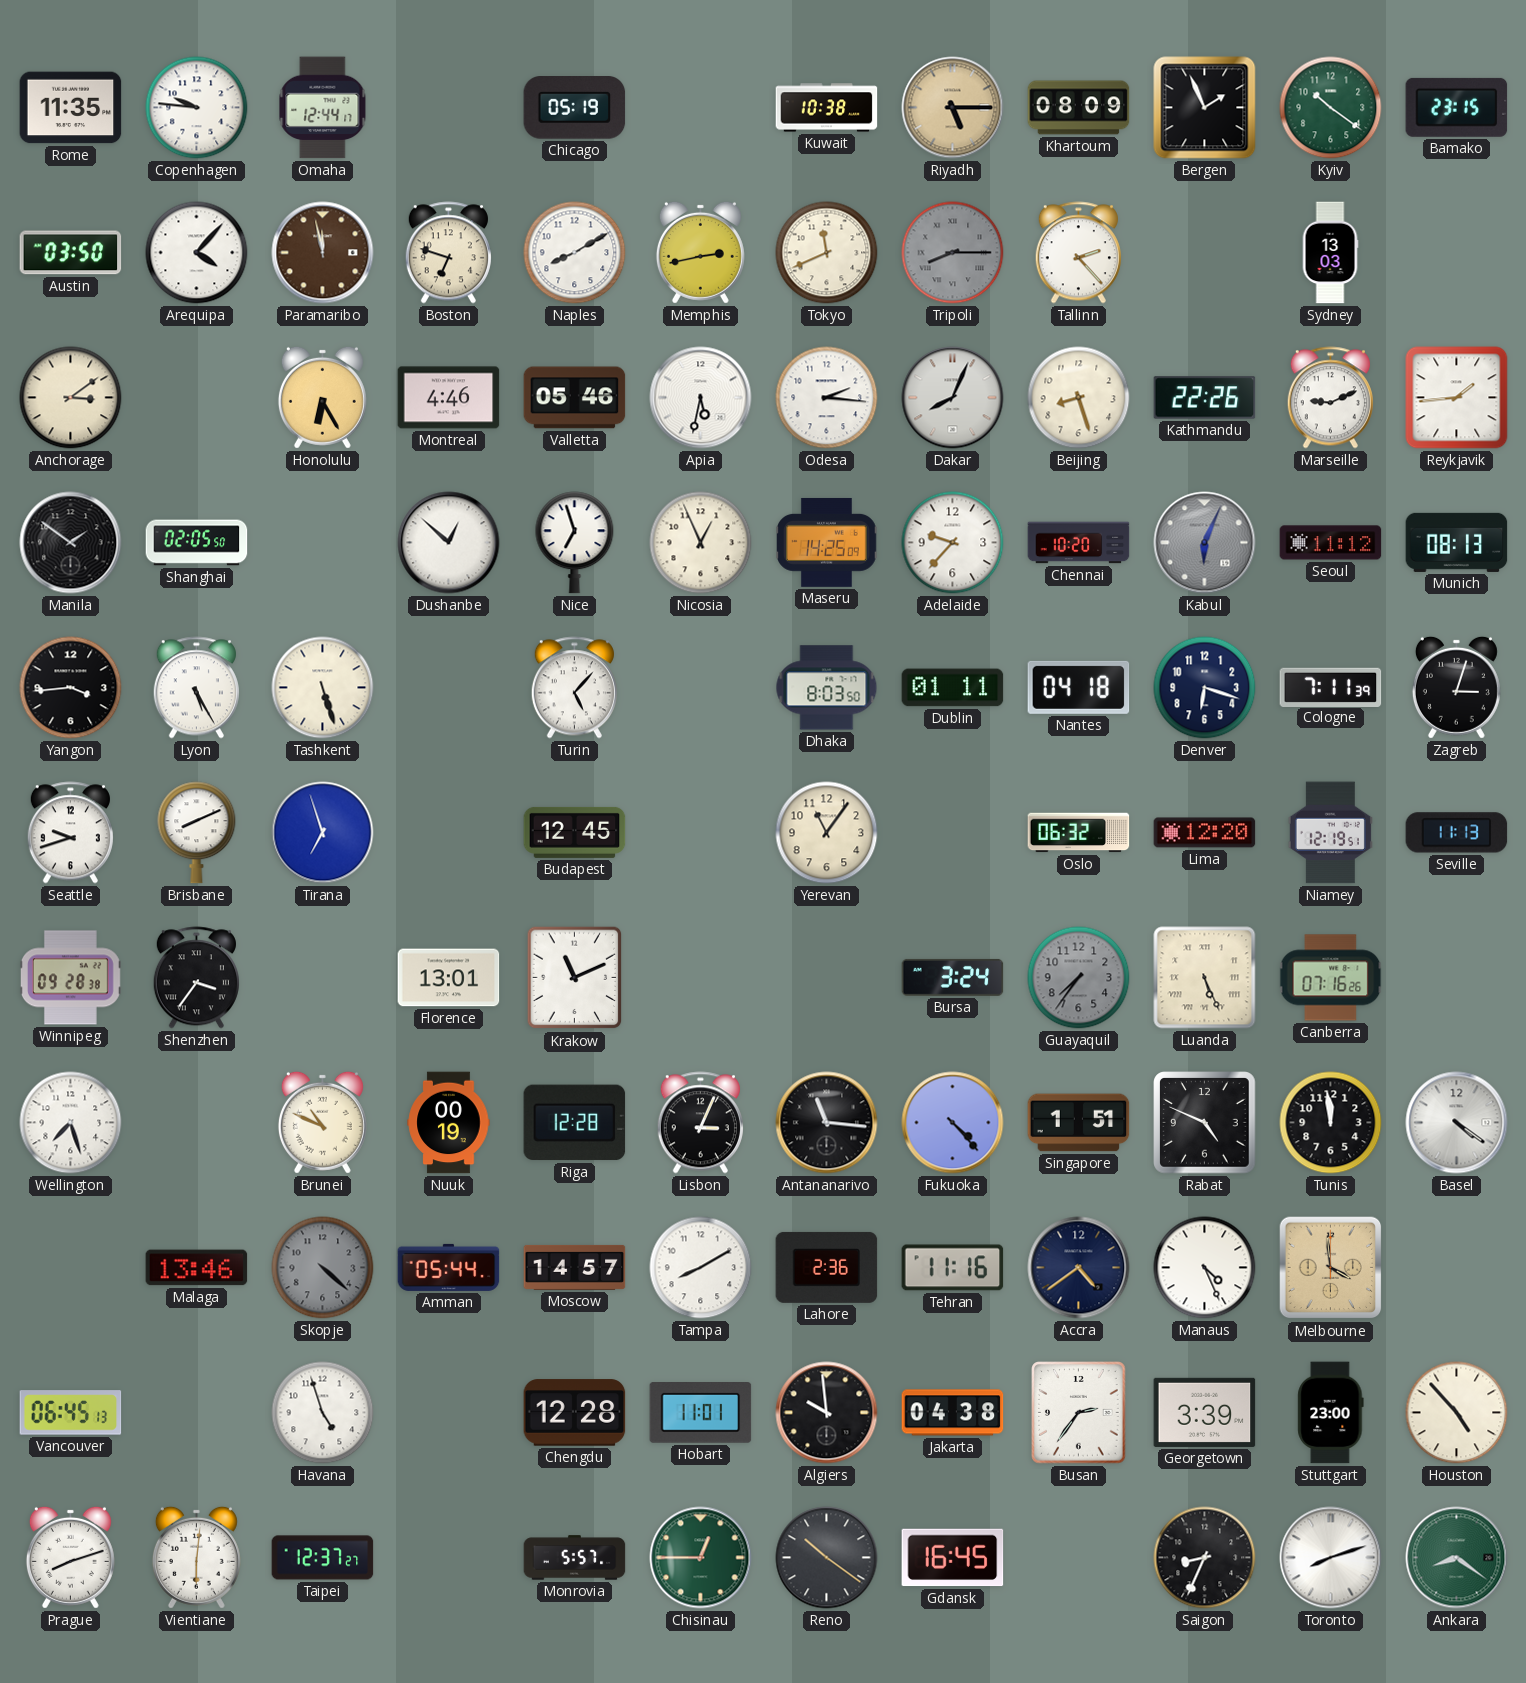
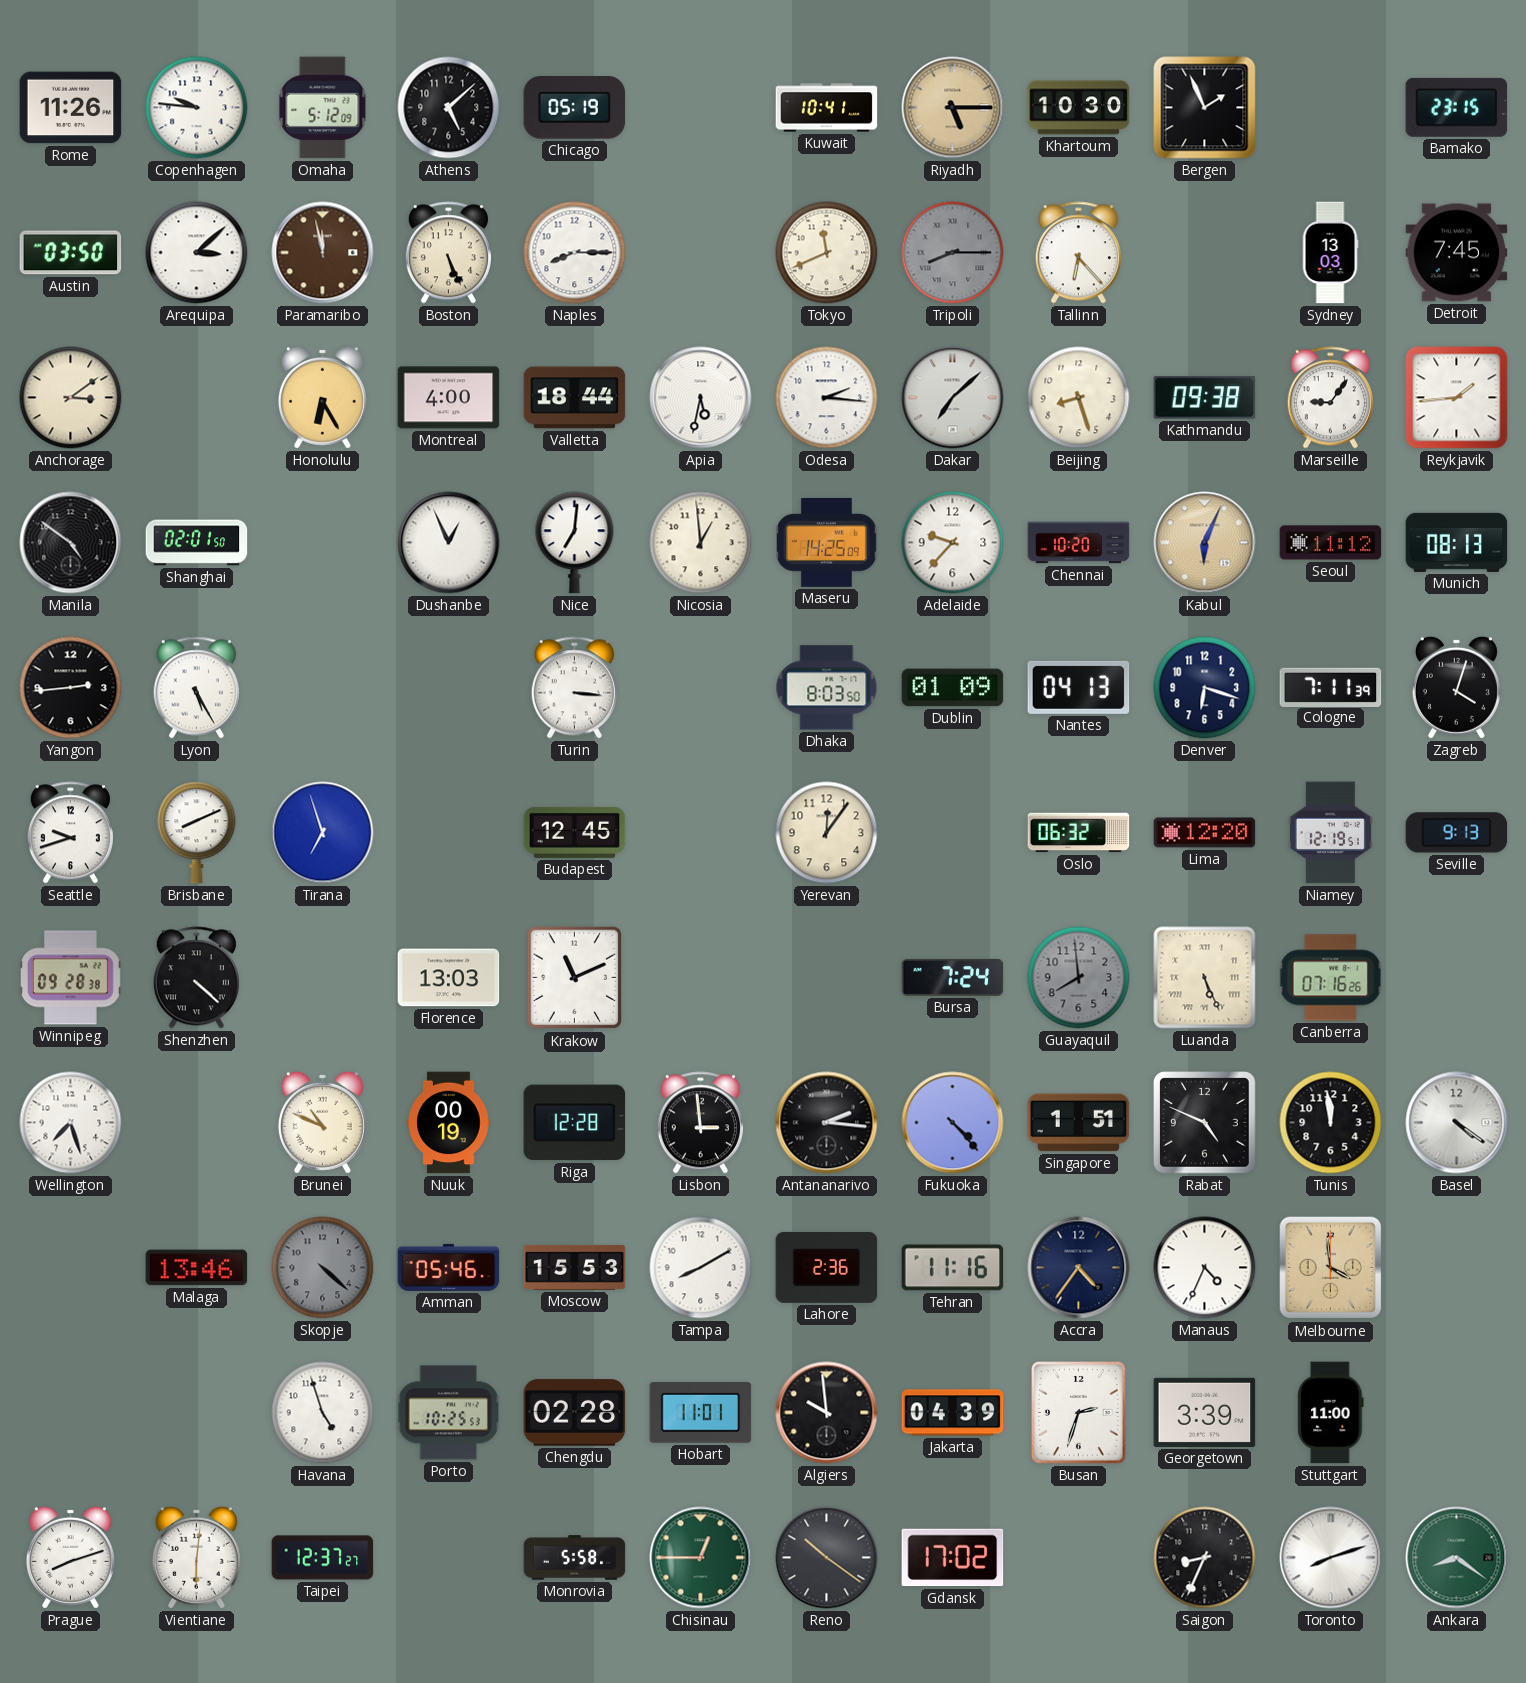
Rome: 11:35 -> 11:26 (71, 108)
Omaha: 12:44 -> 5:12 (323, 108)
Athens: none -> 5:08 (449, 108)
Kuwait: 10:38 -> 10:41 (827, 108)
Khartoum: 08:09 -> 10:30 (1079, 108)
Kyiv: 10:21 -> none (1331, 108)
Arequipa: 4:07 -> 3:08 (197, 253)
Boston: 6:48 -> 5:26 (448, 253)
Naples: 8:10 -> 8:15 (575, 253)
Memphis: 2:43 -> none (700, 252)
Tallinn: 2:23 -> 6:23 (1078, 253)
Detroit: none -> 7:45 (1457, 253)
Montreal: 4:46 -> 4:00 (449, 398)
Valletta: 05:46 -> 18:44 (575, 398)
Dakar: 8:04 -> 7:08 (953, 398)
Kathmandu: 22:26 -> 09:38 (1205, 398)
Marseille: 9:11 -> 9:06 (1330, 398)
Manila: 1:51 -> 4:51 (71, 543)
Shanghai: 02:05 -> 02:01 (197, 543)
Dushanbe: 12:52 -> 12:56 (449, 543)
Nice: 6:57 -> 7:01 (575, 543)
Nicosia: 12:56 -> 12:59 (701, 543)
Kabul dial: grey -> champagne (1205, 543)
Yangon: 3:44 -> 2:44 (71, 688)
Tashkent: 5:27 -> none (323, 688)
Turin: 5:07 -> 3:16 (574, 688)
Dublin: 01:11 -> 01:09 (953, 688)
Nantes: 04:18 -> 04:13 (1079, 687)
Zagreb: 3:03 -> 4:03 (1456, 687)
Yerevan: 11:06 -> 12:06 (827, 833)
Seville: 11:13 -> 9:13 (1457, 833)
Shenzhen: 3:36 -> 4:22 (196, 978)
Florence: 13:01 -> 13:03 (449, 978)
Bursa: 3:24 -> 7:24 (953, 977)
Guayaquil: 7:36 -> 7:59 (1079, 978)
Lisbon: 3:04 -> 2:59 (700, 1123)
Antananarivo: 11:16 -> 2:16 (827, 1123)
Amman: 05:44 -> 05:46 (449, 1267)
Moscow: 14:57 -> 15:53 (575, 1267)
Accra: 4:39 -> 4:36 (1079, 1268)
Manaus: 4:26 -> 4:34 (1205, 1268)
Vancouver: 06:45 -> none (71, 1413)
Porto: none -> 10:25 (448, 1413)
Chengdu: 12:28 -> 02:28 (575, 1413)
Jakarta: 04:38 -> 04:39 (953, 1413)
Busan: 2:36 -> 2:33 (1079, 1413)
Stuttgart: 23:00 -> 11:00 (1331, 1413)
Houston: 4:53 -> none (1457, 1413)
Monrovia: 5:57 -> 5:58 (575, 1558)
Gdansk: 16:45 -> 17:02 (953, 1558)
